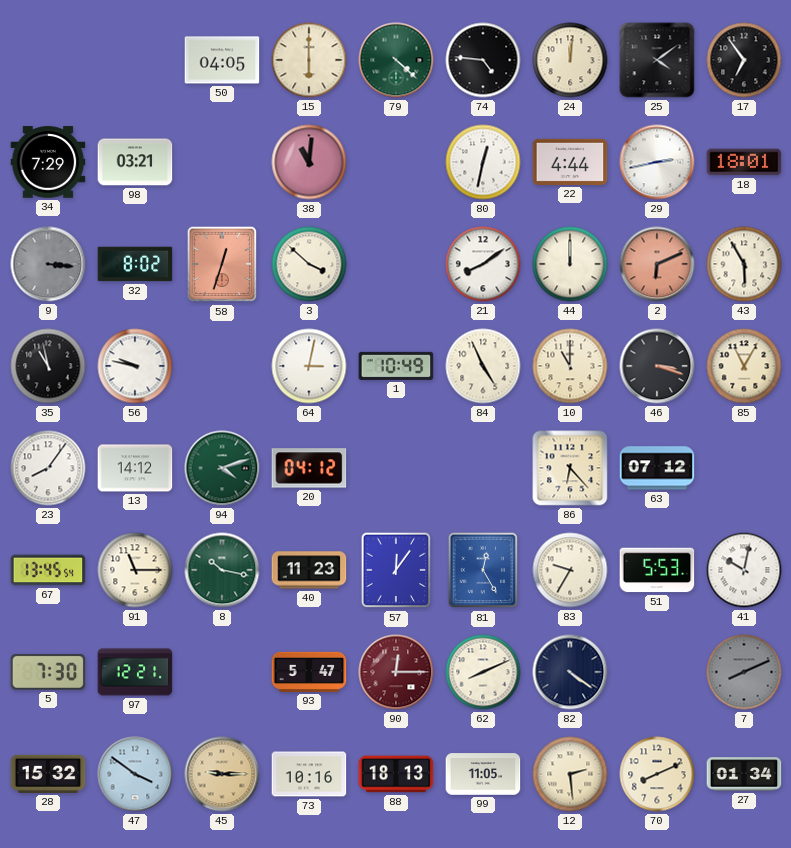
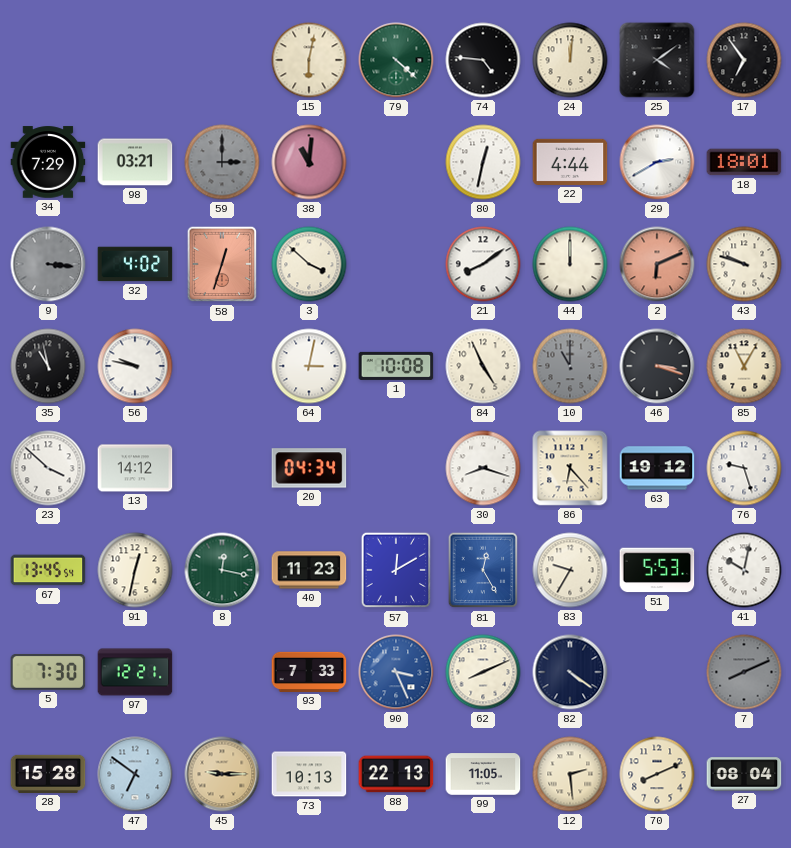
50: 04:05 -> none (222, 60)
15: 6:00 -> 6:02 (309, 60)
59: none -> 3:00 (222, 162)
29: 2:43 -> 2:40 (657, 162)
32: 8:02 -> 4:02 (135, 264)
43: 5:55 -> 9:48 (744, 264)
1: 10:49 -> 10:08 (396, 366)
10 dial: cream -> grey (570, 366)
23: 8:06 -> 3:52 (48, 468)
94: 4:12 -> none (222, 468)
20: 04:12 -> 04:34 (309, 468)
30: none -> 8:18 (483, 468)
63: 07:12 -> 19:12 (657, 468)
76: none -> 9:27 (744, 468)
91: 11:15 -> 12:32 (135, 570)
8: 10:17 -> 12:17 (222, 570)
57: 12:06 -> 12:10 (396, 570)
93: 5:47 -> 7:33 (309, 672)
90: 12:15 -> 3:26 (396, 672)
90 dial: burgundy -> blue (396, 672)
28: 15:32 -> 15:28 (48, 774)
47: 3:51 -> 6:51 (135, 774)
73: 10:16 -> 10:13 (309, 774)
88: 18:13 -> 22:13 (396, 774)
27: 01:34 -> 08:04 (744, 774)
